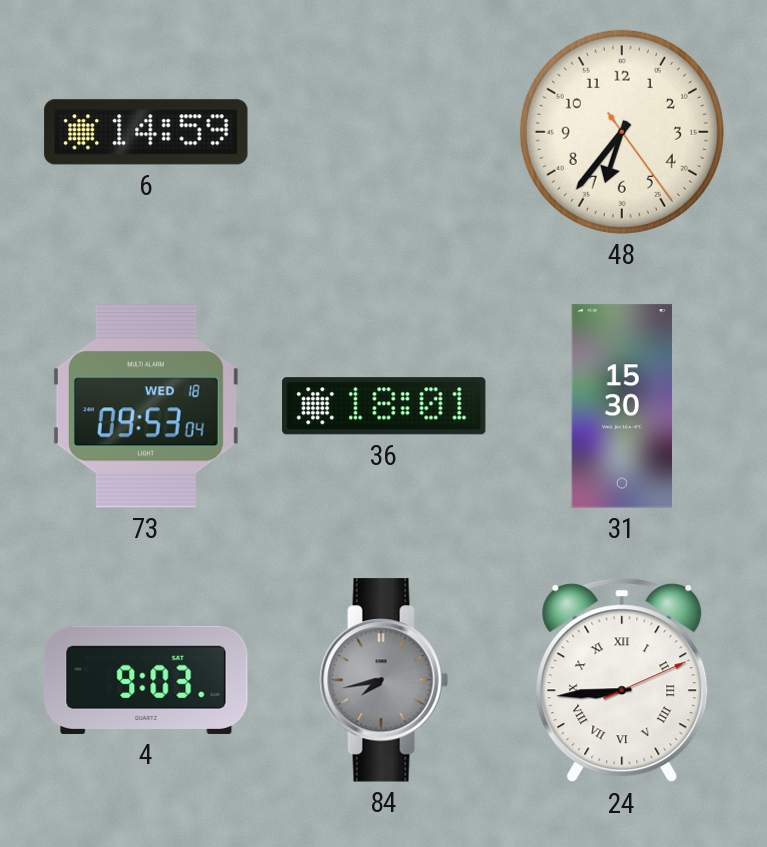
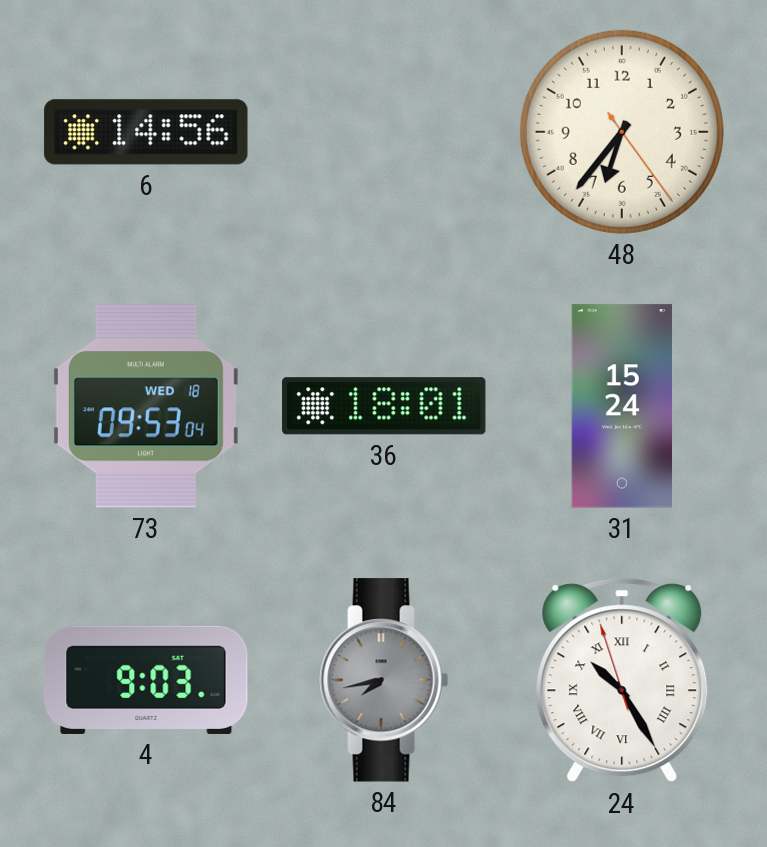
6: 14:59 -> 14:56 (146, 132)
31: 15:30 -> 15:24 (622, 406)
24: 8:44 -> 10:24 (622, 680)
